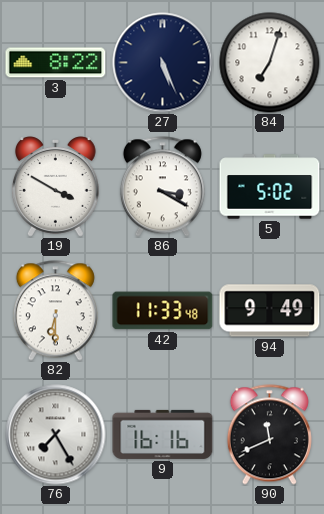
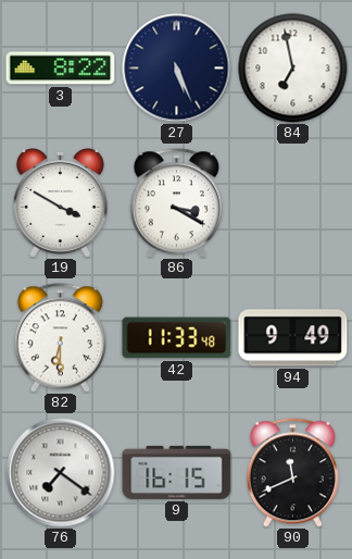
84: 7:03 -> 6:58 (293, 69)
5: 5:02 -> none (270, 187)
76: 7:25 -> 7:21 (61, 473)
9: 16:16 -> 16:15 (177, 472)
